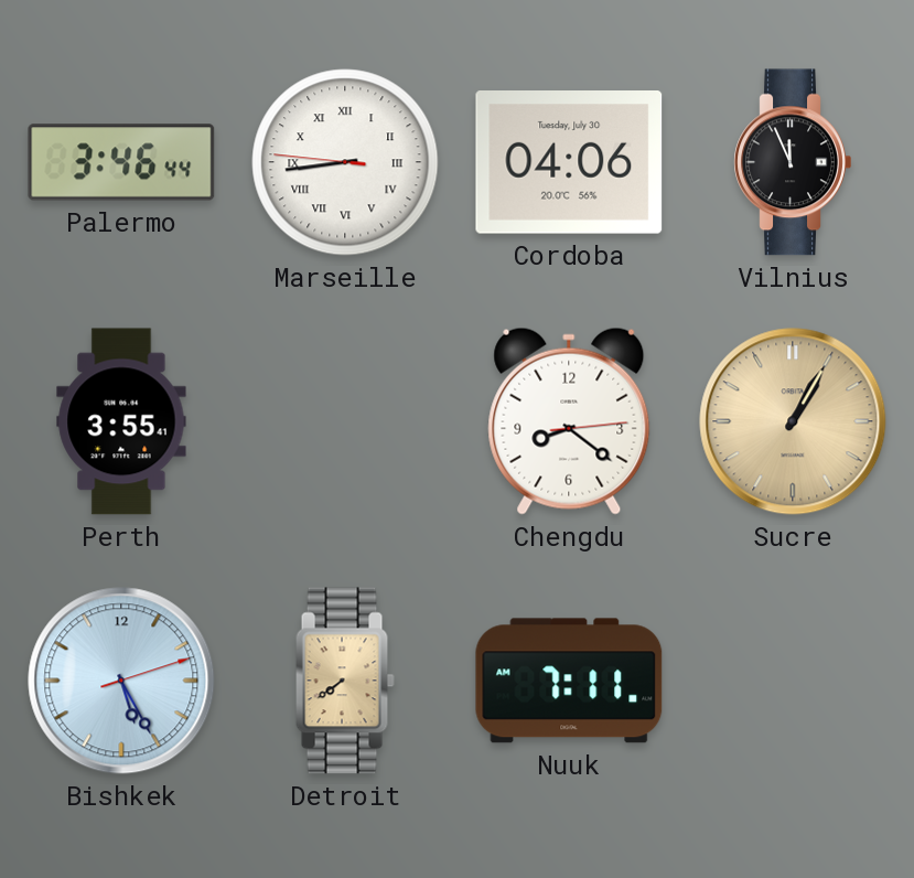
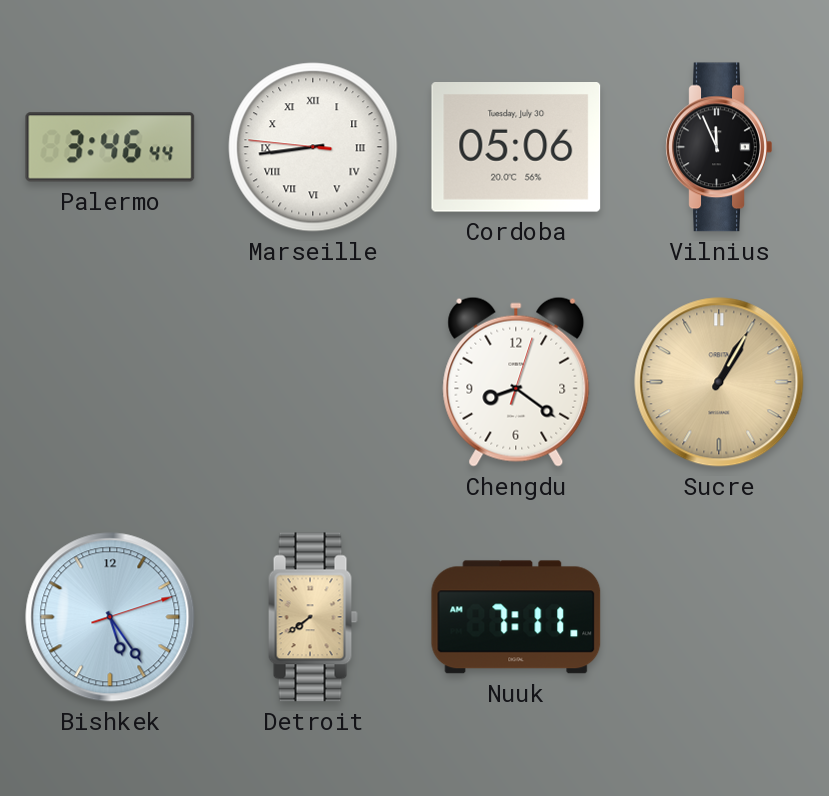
Cordoba: 04:06 -> 05:06 (516, 148)
Perth: 3:55 -> none (121, 421)
Chengdu: 8:21:14 -> 8:21:03 (516, 382)
Bishkek: 5:25 -> 5:24 (110, 617)
